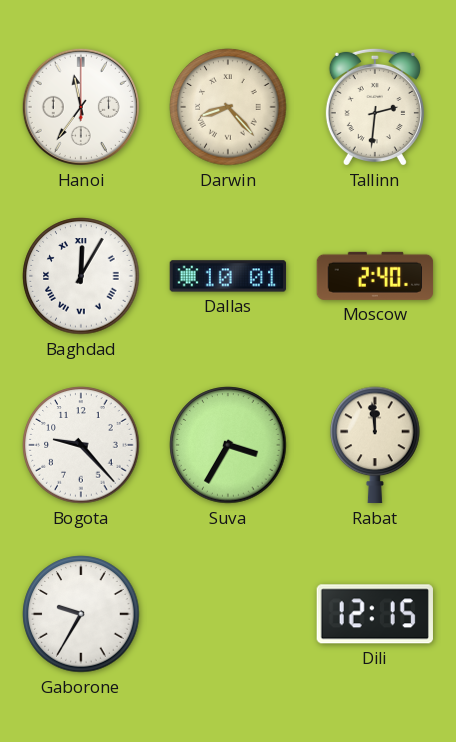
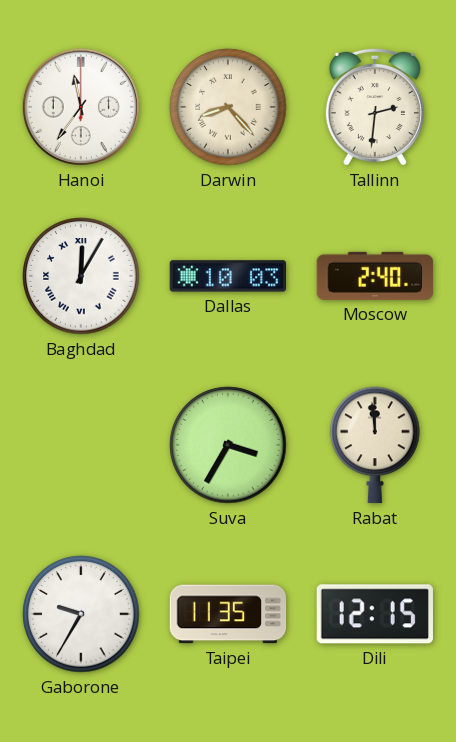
Dallas: 10:01 -> 10:03 (228, 276)
Bogota: 9:23 -> none (81, 445)
Taipei: none -> 11:35 (228, 614)
